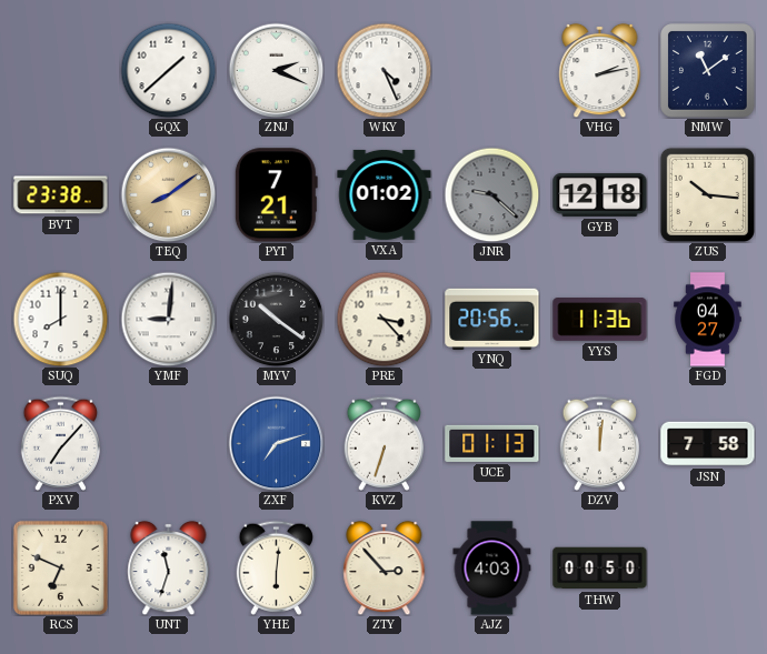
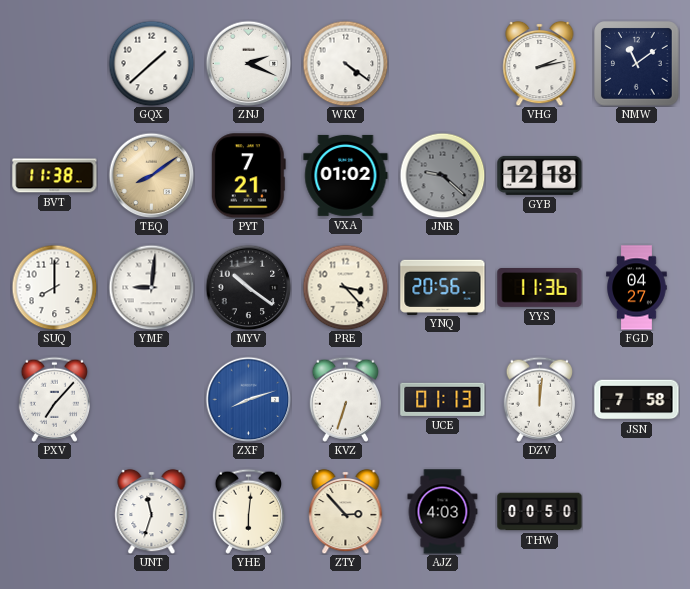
WKY: 4:26 -> 4:21 (345, 63)
BVT: 23:38 -> 11:38 (55, 176)
ZUS: 10:16 -> none (707, 194)
ZXF: 7:12 -> 8:12 (248, 399)
RCS: 6:49 -> none (60, 567)
